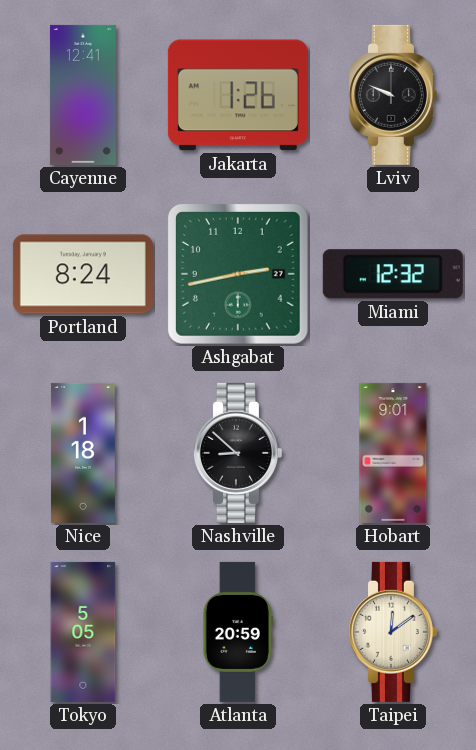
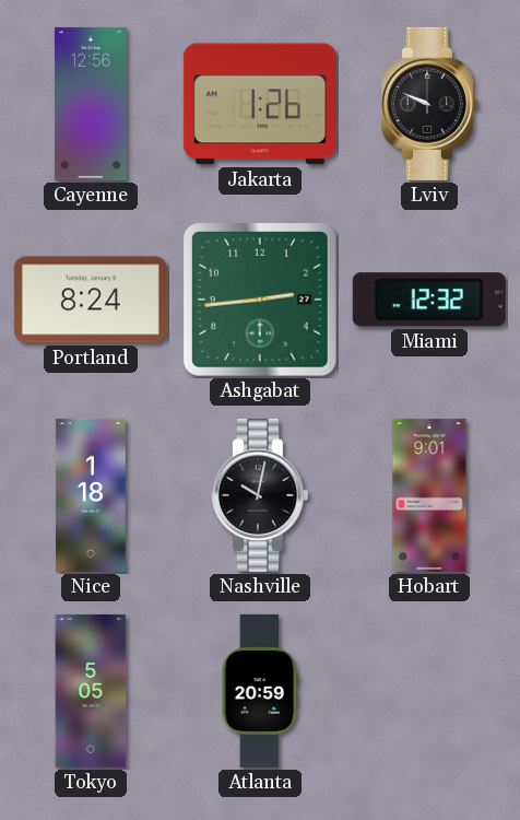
Cayenne: 12:41 -> 12:56 (91, 104)
Ashgabat: 2:43 -> 2:44 (260, 300)
Nashville: 8:52 -> 10:02 (259, 495)
Taipei: 12:09 -> none (392, 632)
